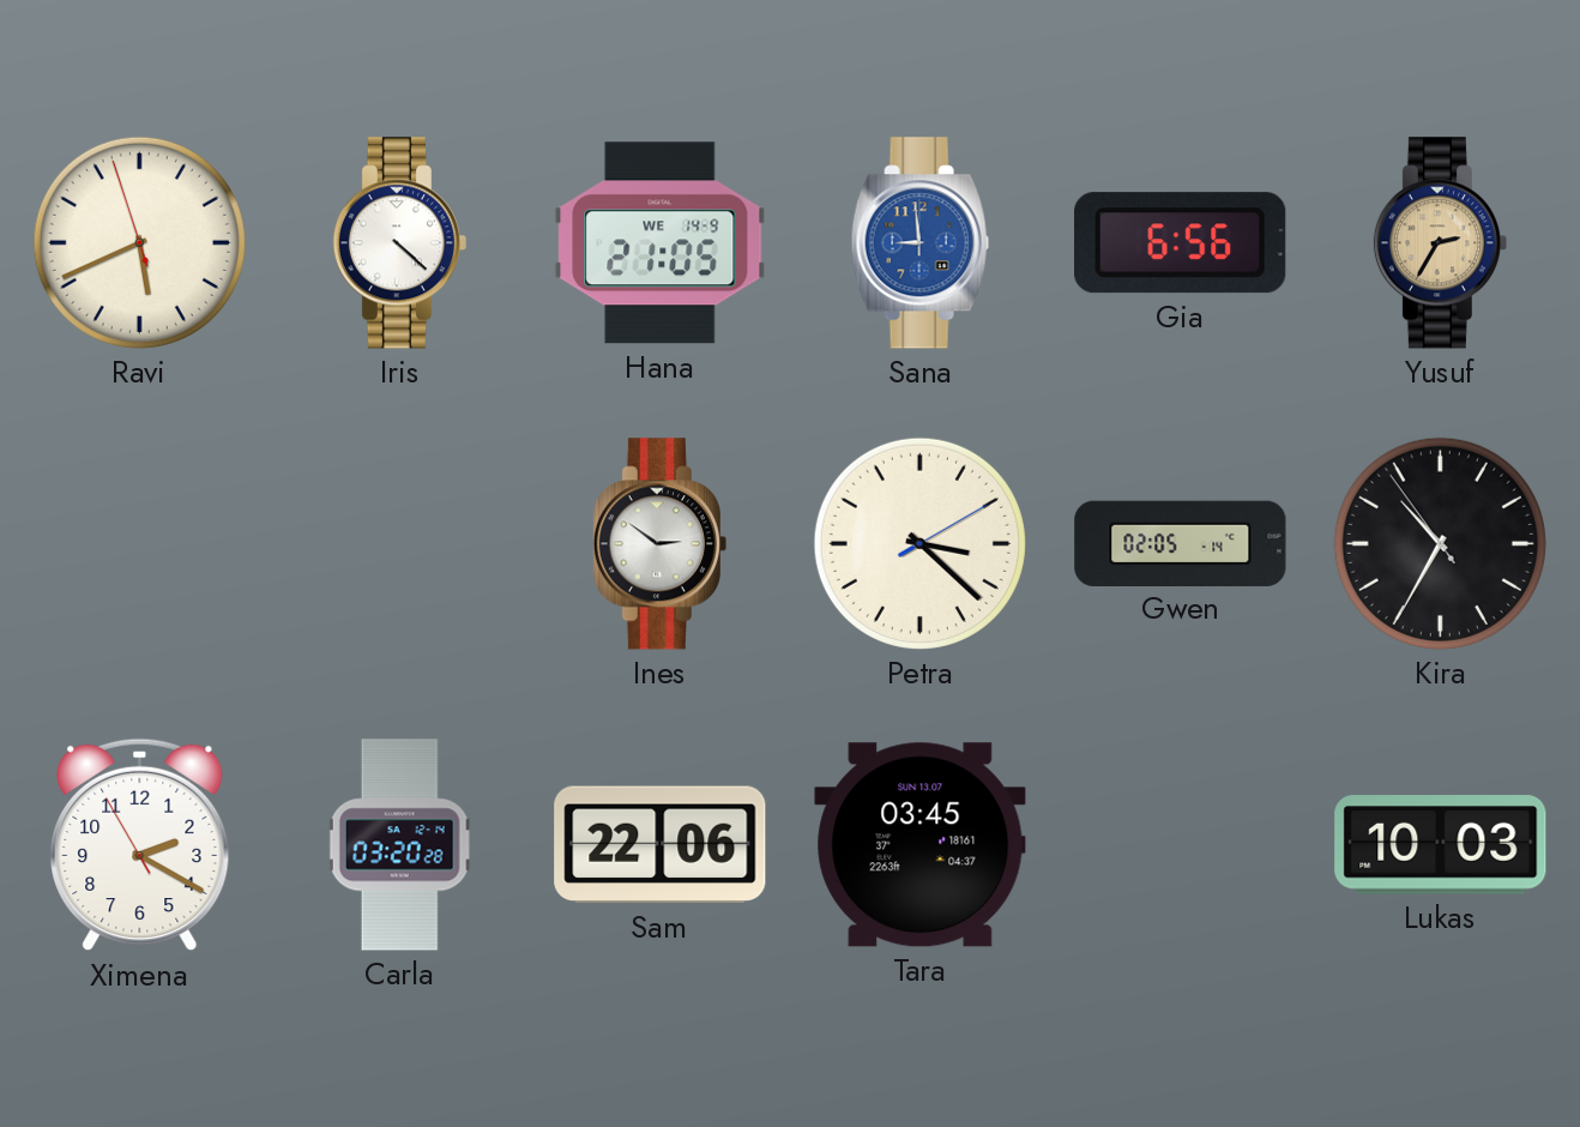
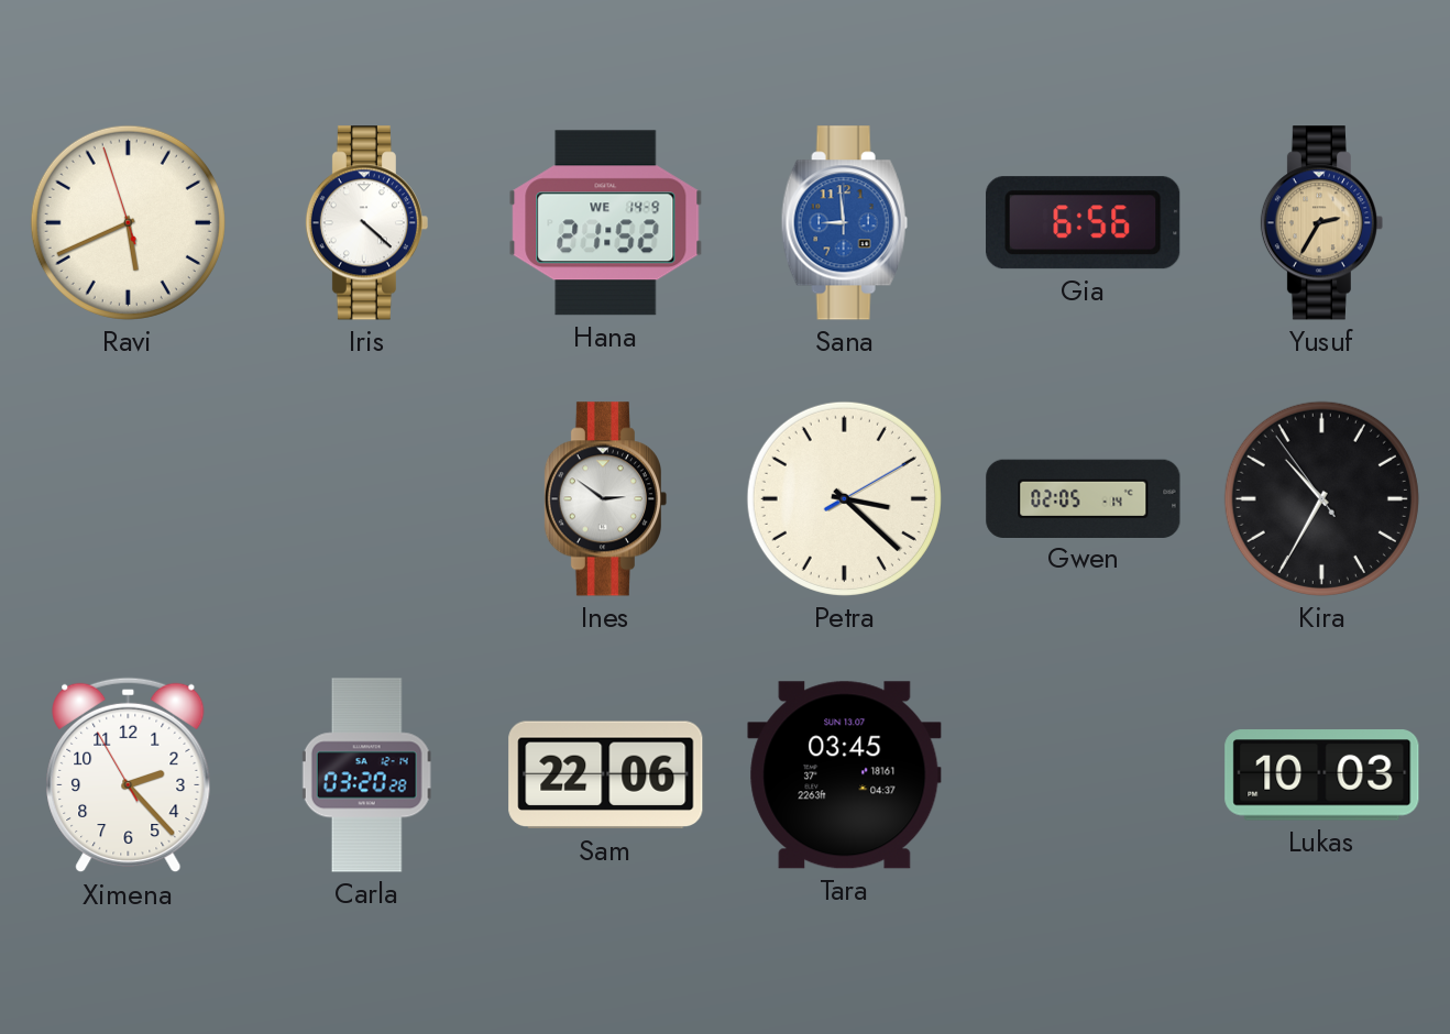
Hana: 21:05 -> 21:52 (606, 223)
Ximena: 2:19 -> 2:22 (129, 776)
